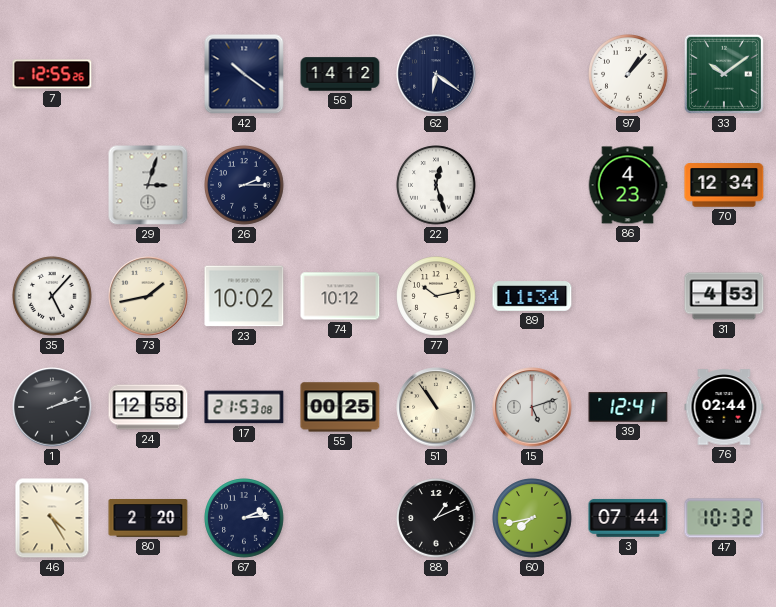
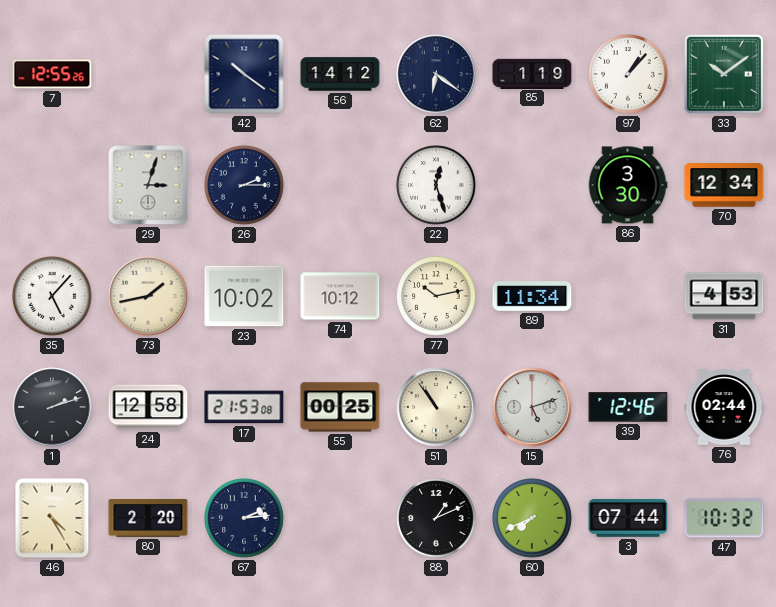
85: none -> 1:19 (532, 73)
86: 4:23 -> 3:30 (628, 185)
39: 12:41 -> 12:46 (628, 407)
60: 7:43 -> 7:41 (532, 518)
